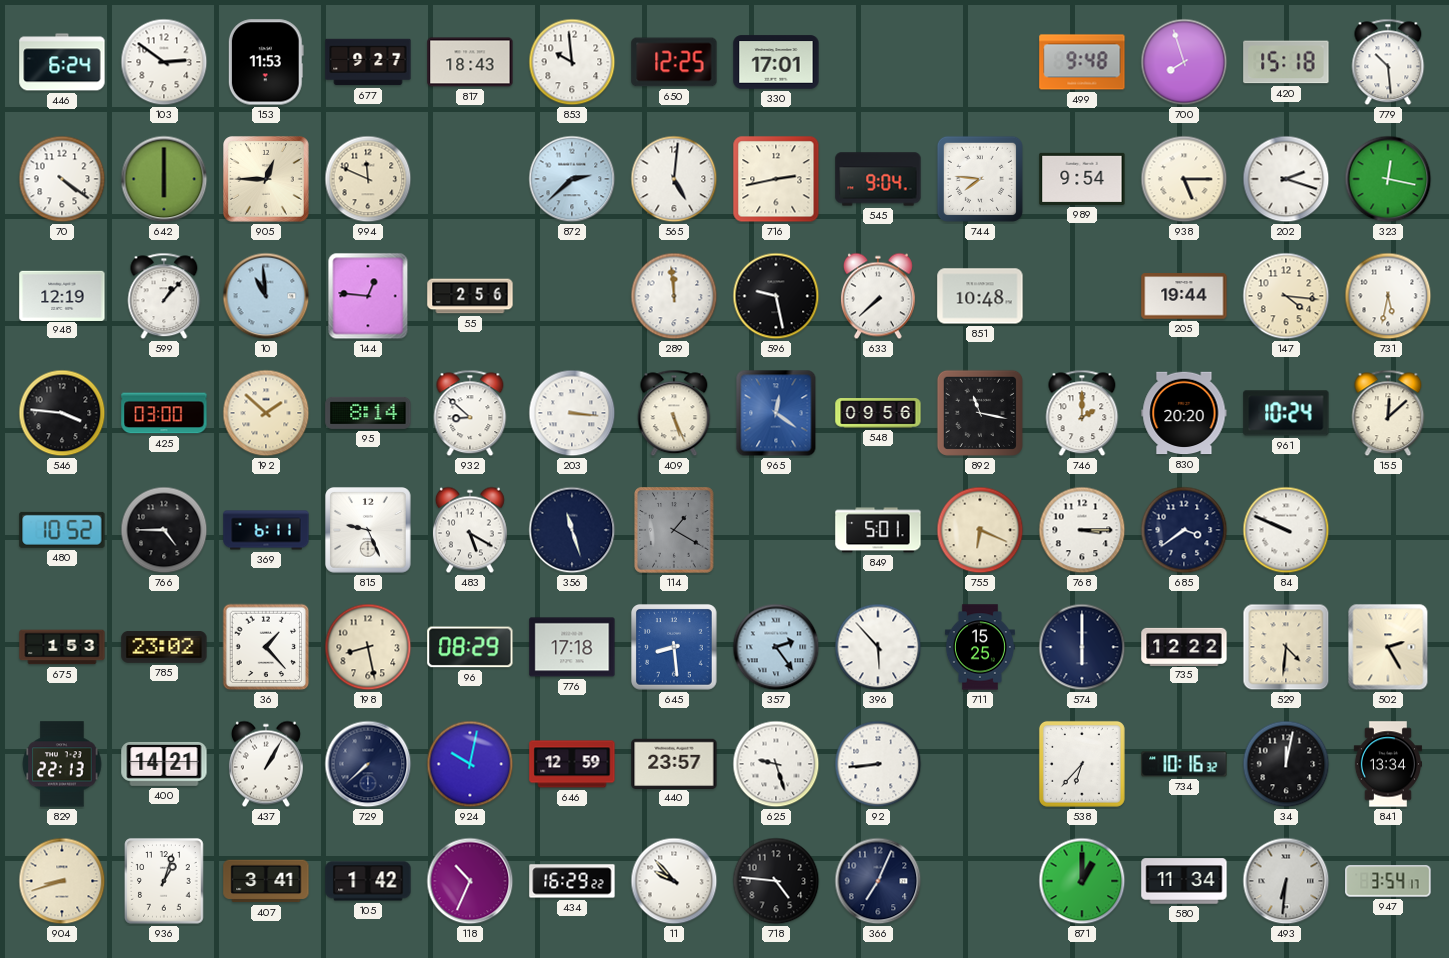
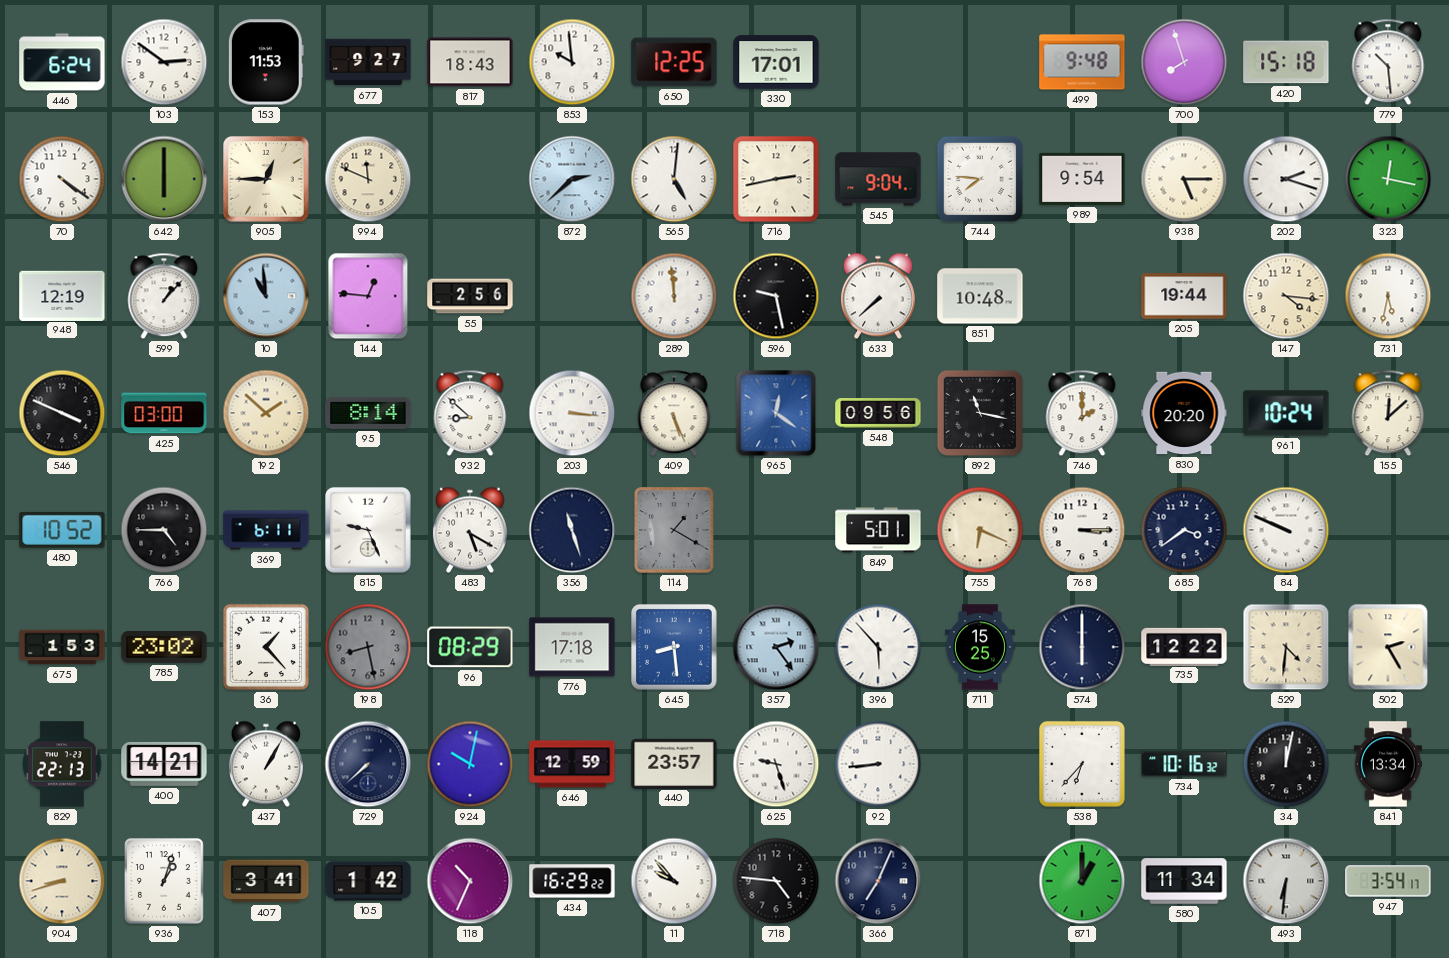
546: 3:46 -> 3:49 (62, 413)
198 dial: cream -> grey (368, 647)
